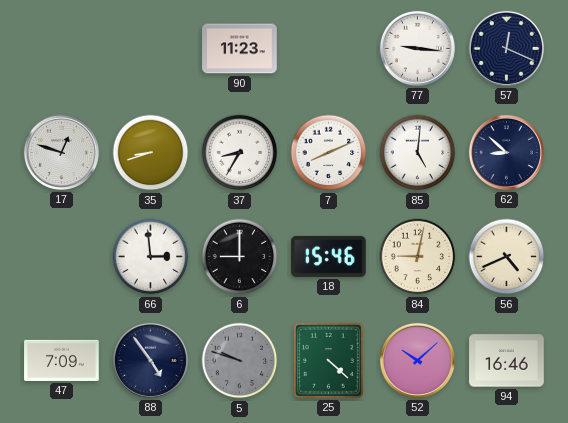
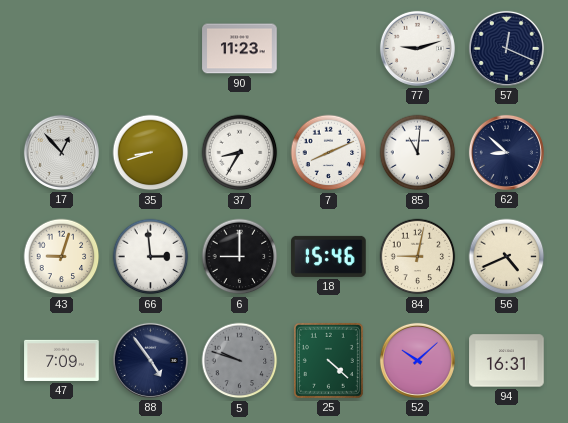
77: 9:16 -> 9:12 (417, 48)
17: 12:48 -> 12:53 (61, 152)
85: 5:01 -> 11:01 (418, 153)
43: none -> 9:03 (62, 257)
94: 16:46 -> 16:31 (507, 361)
